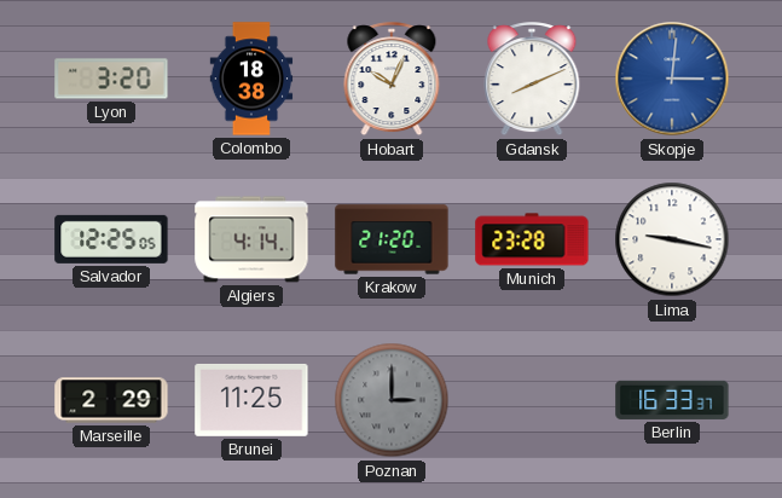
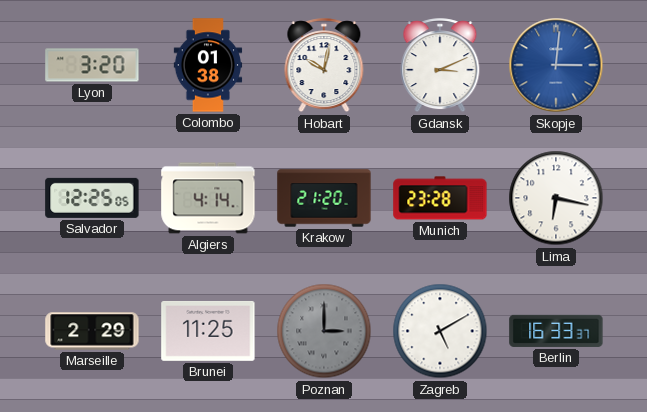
Colombo: 18:38 -> 01:38 (208, 65)
Hobart: 10:04 -> 10:02 (324, 66)
Gdansk: 8:11 -> 3:11 (440, 66)
Lima: 9:17 -> 6:17 (556, 198)
Zagreb: none -> 5:10 (440, 331)
